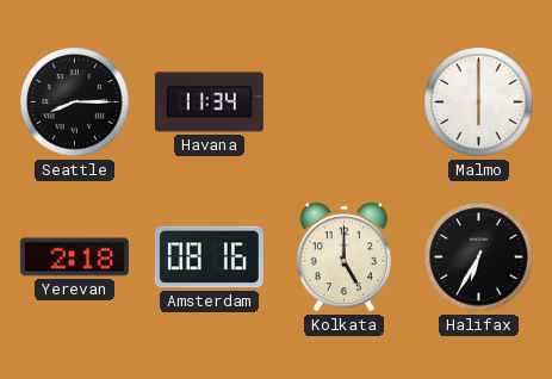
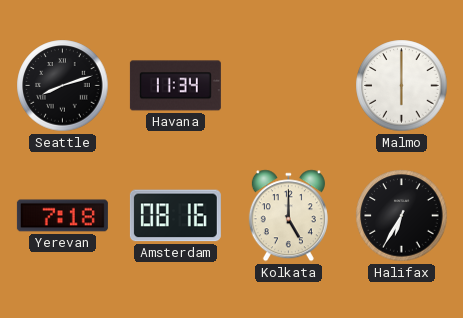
Seattle: 8:15 -> 8:12 (63, 86)
Yerevan: 2:18 -> 7:18 (62, 216)
